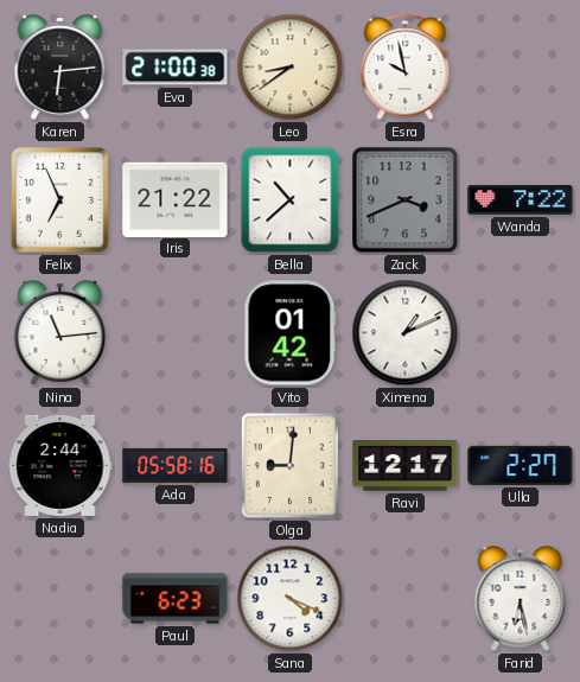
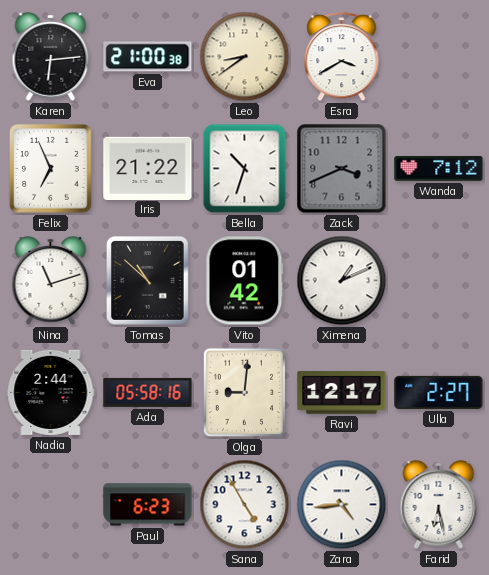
Esra: 9:58 -> 3:40 (342, 57)
Bella: 10:38 -> 10:33 (245, 169)
Wanda: 7:22 -> 7:12 (439, 169)
Nina: 11:14 -> 11:12 (51, 281)
Tomas: none -> 10:52 (147, 280)
Sana: 4:19 -> 4:55 (245, 505)
Zara: none -> 4:44 (342, 505)
